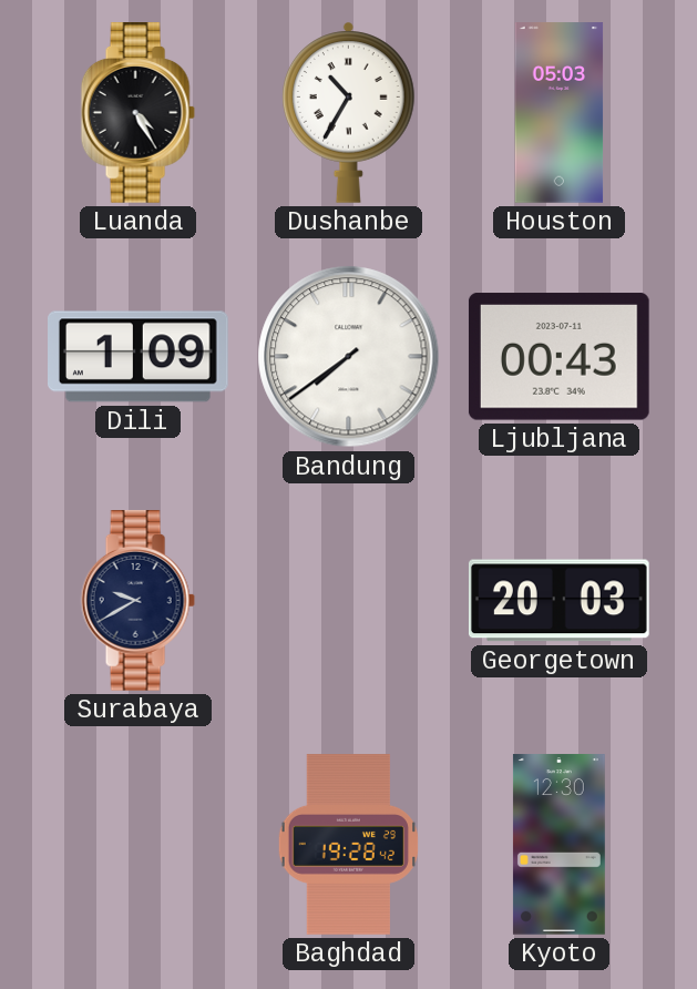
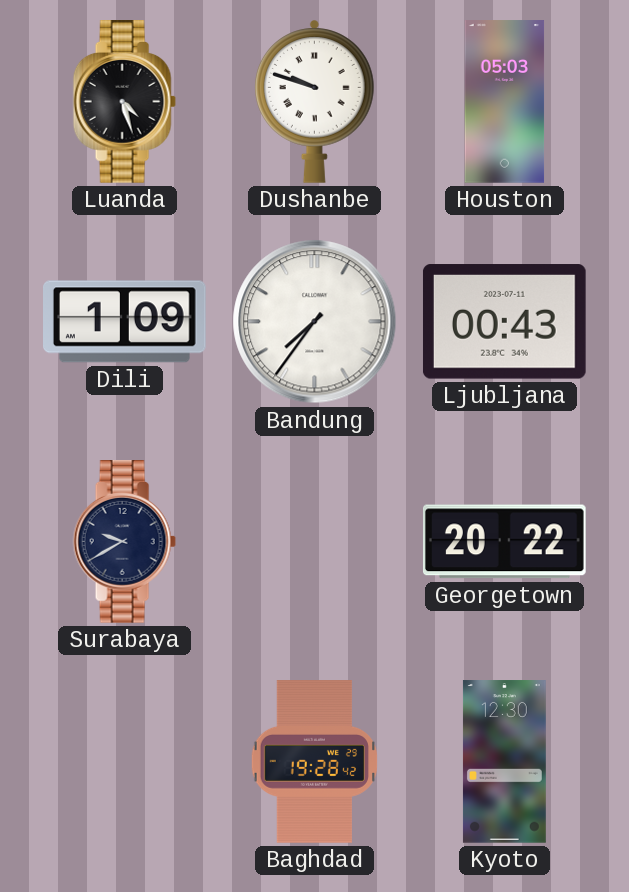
Luanda: 4:25 -> 4:27 (124, 102)
Dushanbe: 10:35 -> 9:48 (315, 101)
Bandung: 7:39 -> 7:36 (315, 322)
Georgetown: 20:03 -> 20:22 (504, 542)
